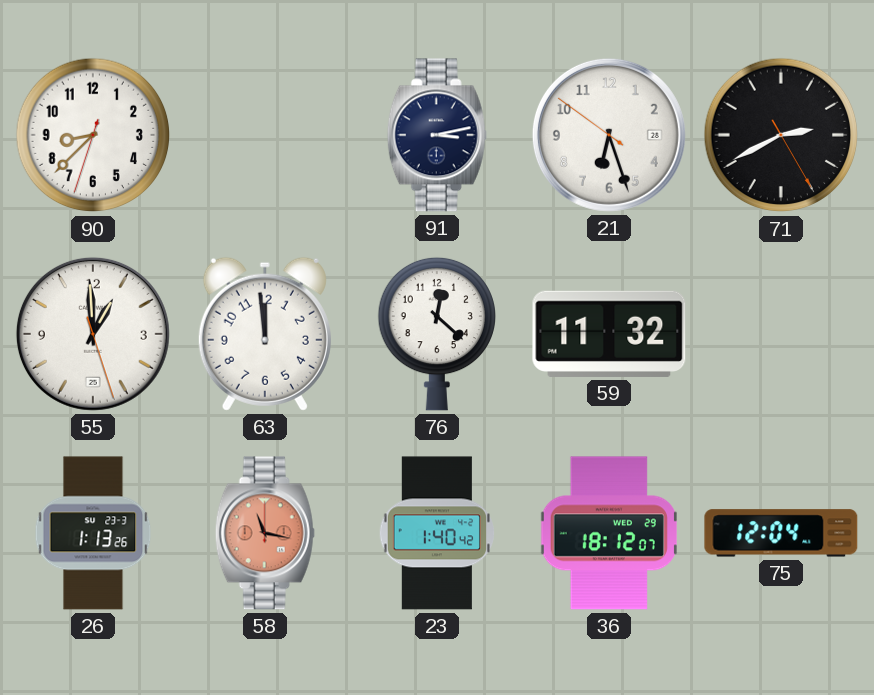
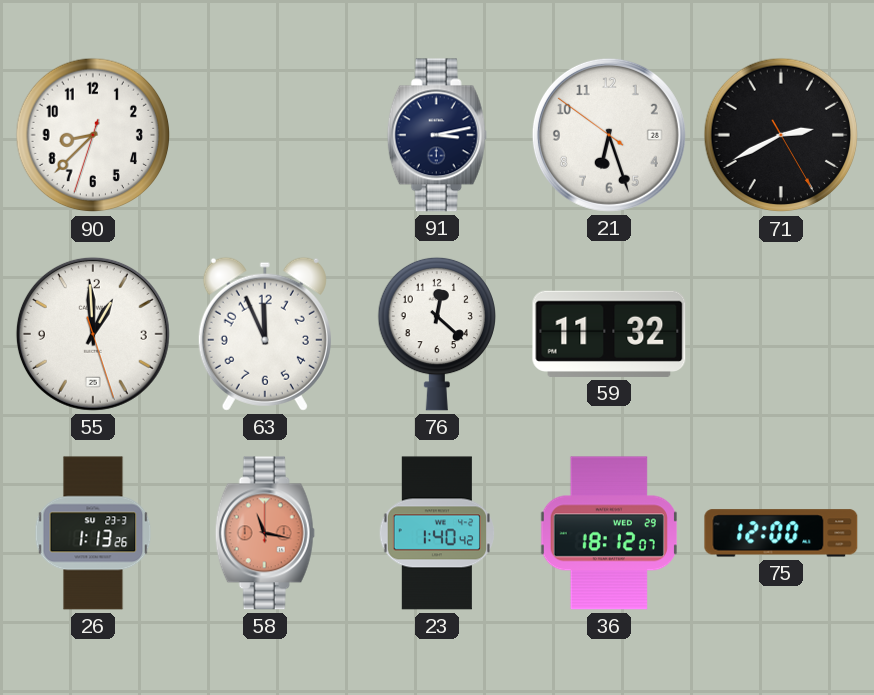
63: 11:59 -> 11:56 (265, 334)
75: 12:04 -> 12:00 (781, 533)
